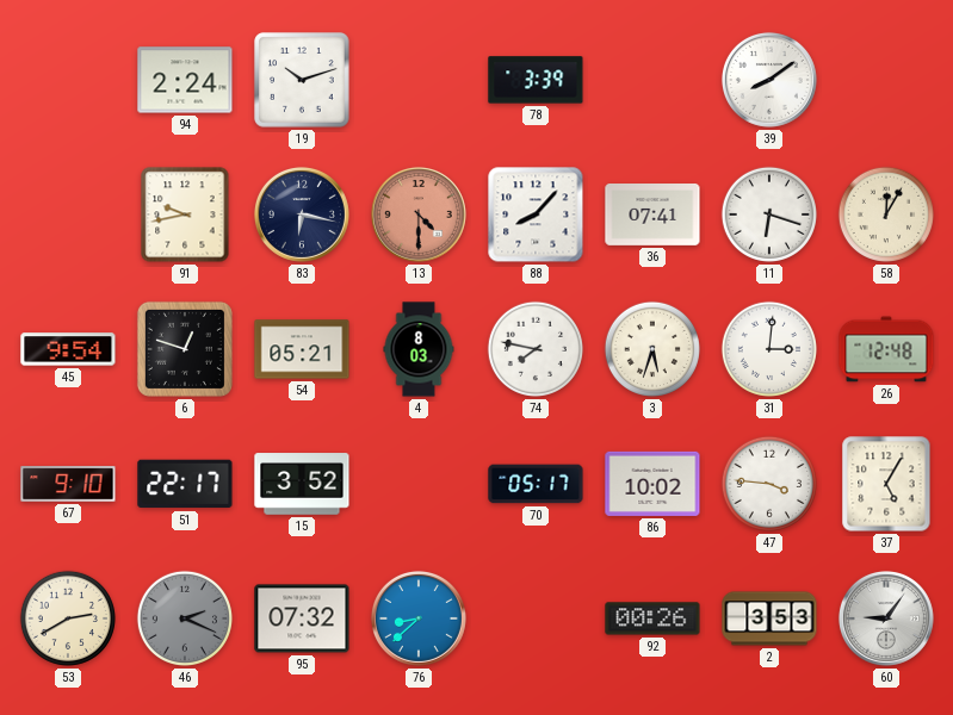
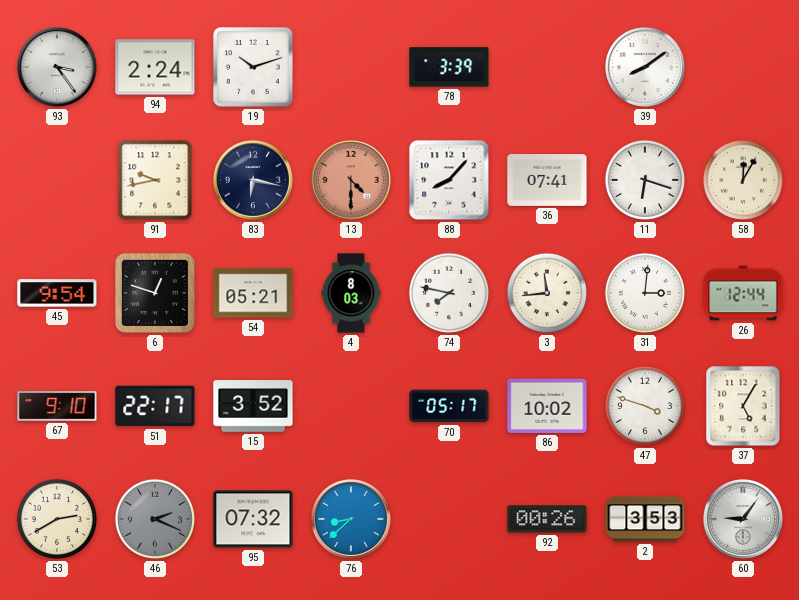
93: none -> 3:24 (57, 67)
3: 5:33 -> 11:44 (547, 293)
26: 12:48 -> 12:44 (743, 293)
47: 3:46 -> 3:48 (645, 406)
